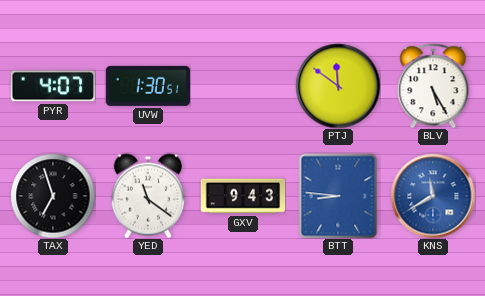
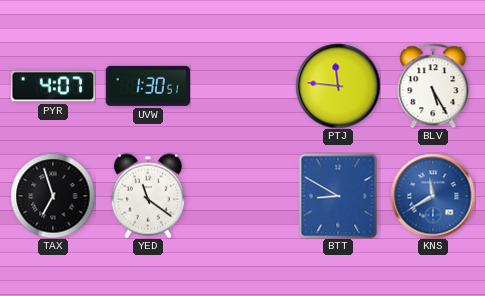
PTJ: 11:51 -> 11:46 (338, 86)
GXV: 9:43 -> none (243, 196)
BTT: 8:46 -> 8:50 (338, 196)
